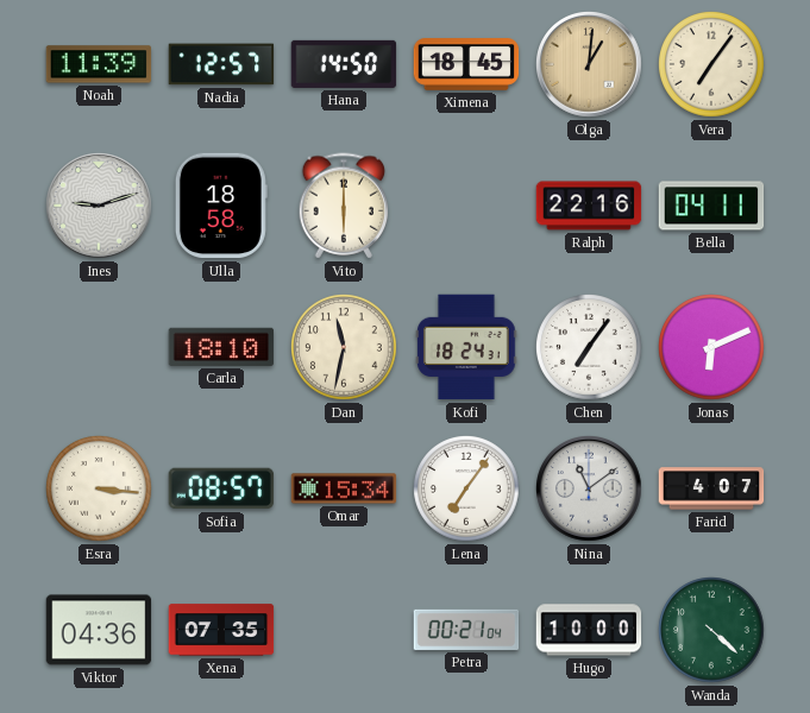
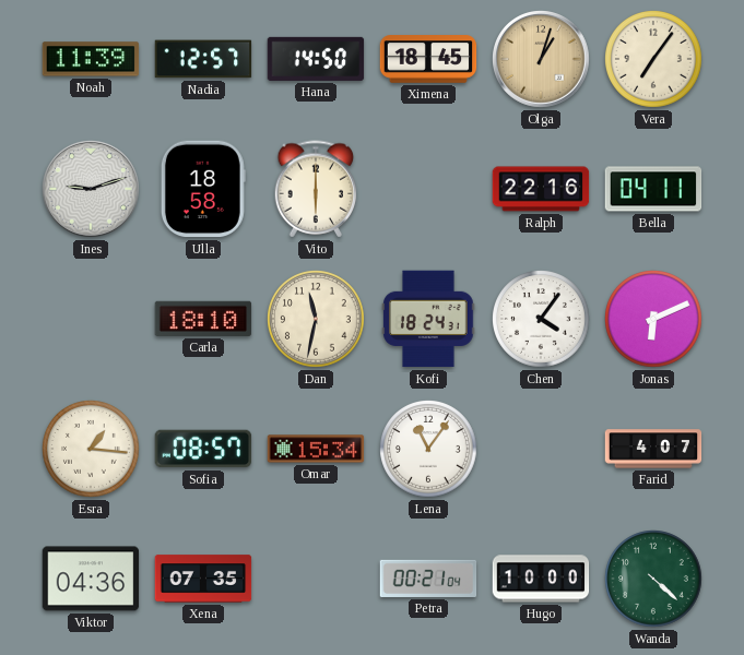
Olga: 1:01 -> 1:03 (542, 60)
Chen: 7:06 -> 4:06 (542, 320)
Esra: 3:16 -> 1:16 (92, 450)
Lena: 7:06 -> 11:06 (429, 450)
Nina: 11:09 -> none (590, 490)
